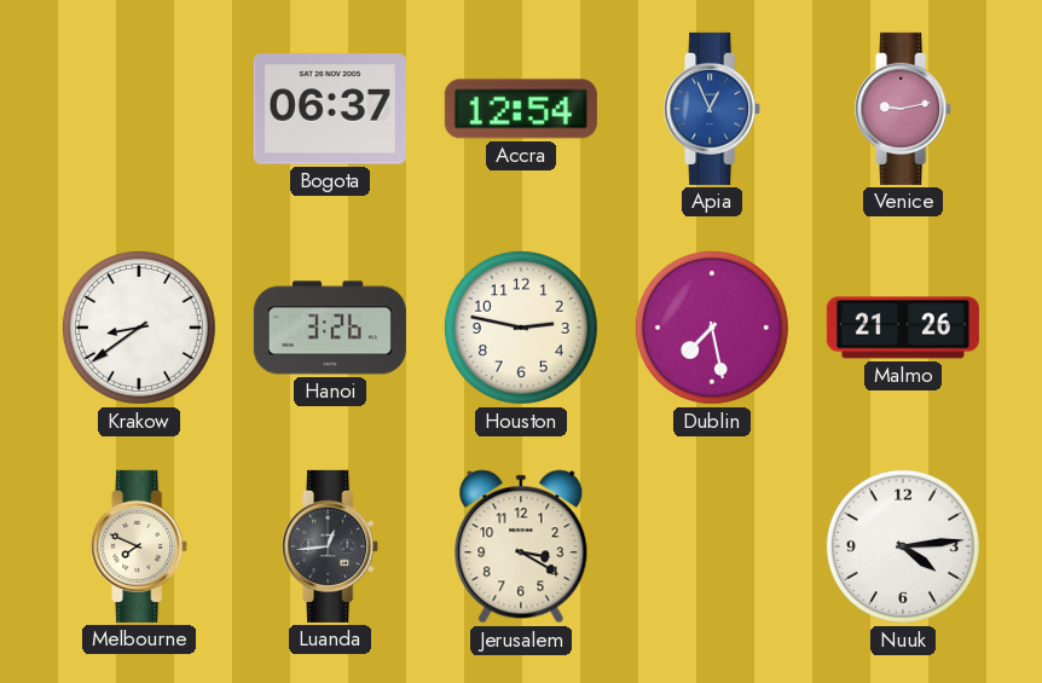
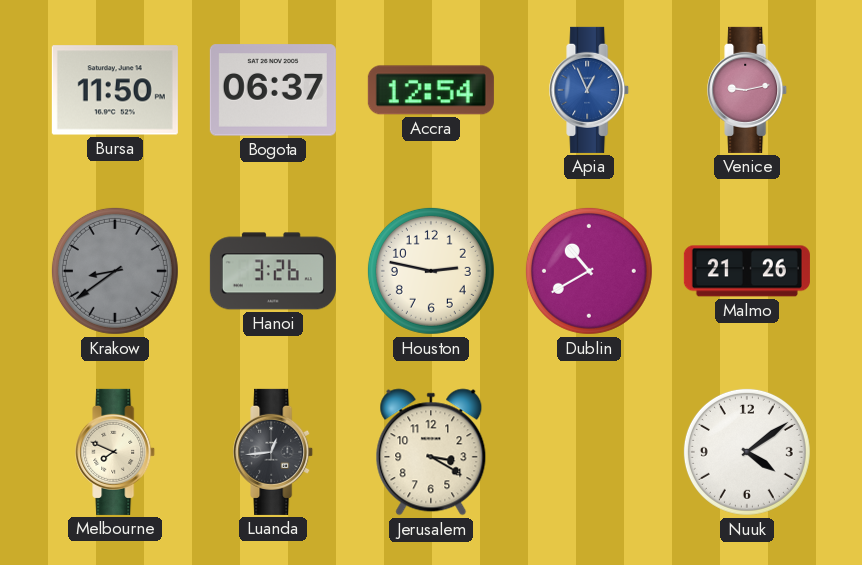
Bursa: none -> 11:50 (115, 90)
Krakow dial: white -> grey (115, 271)
Dublin: 7:28 -> 10:40 (589, 271)
Nuuk: 4:14 -> 4:09 (747, 452)
